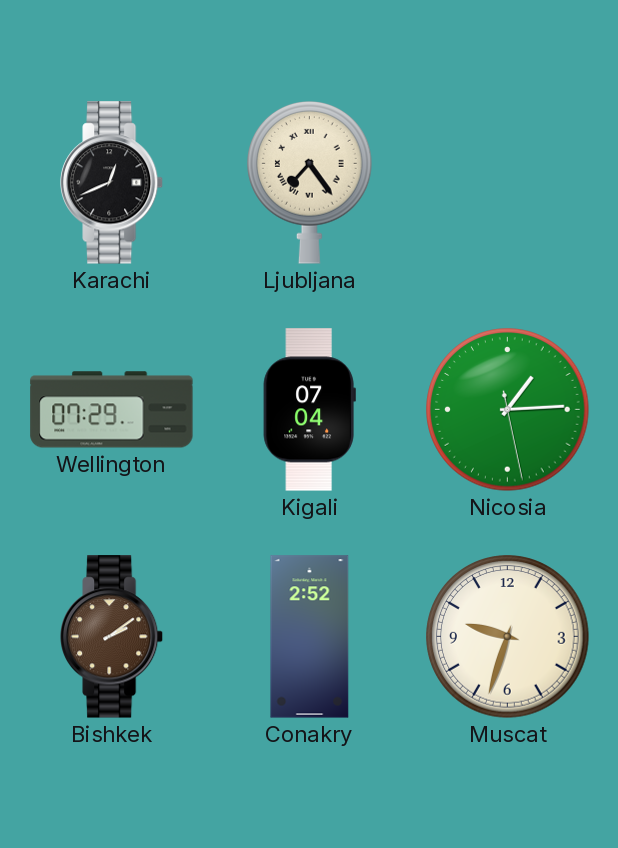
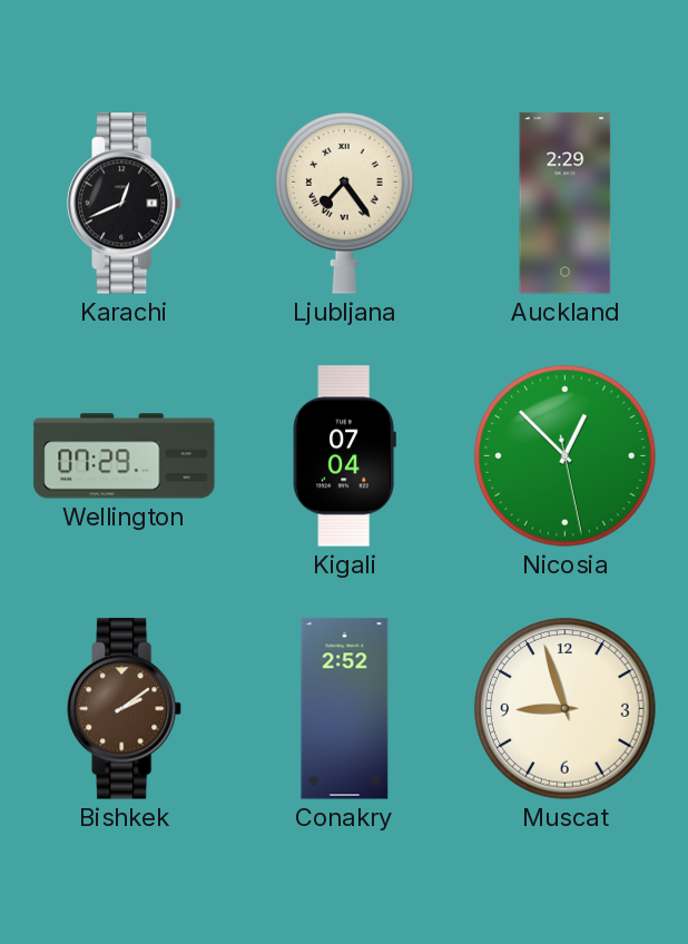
Auckland: none -> 2:29 (566, 204)
Nicosia: 1:14 -> 12:52 (566, 456)
Muscat: 9:33 -> 8:57 (566, 709)
